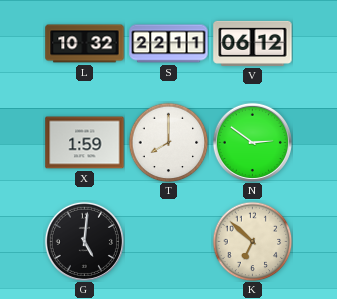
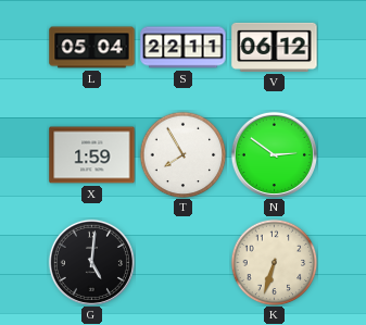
L: 10:32 -> 05:04 (92, 48)
T: 8:00 -> 7:55 (182, 154)
K: 6:52 -> 6:33 (274, 262)
